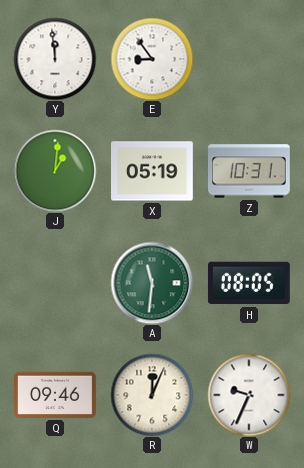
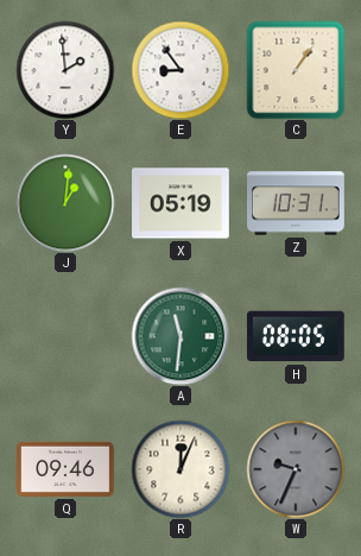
Y: 11:59 -> 1:59 (65, 70)
C: none -> 1:06 (296, 70)
W dial: white -> grey (296, 469)
